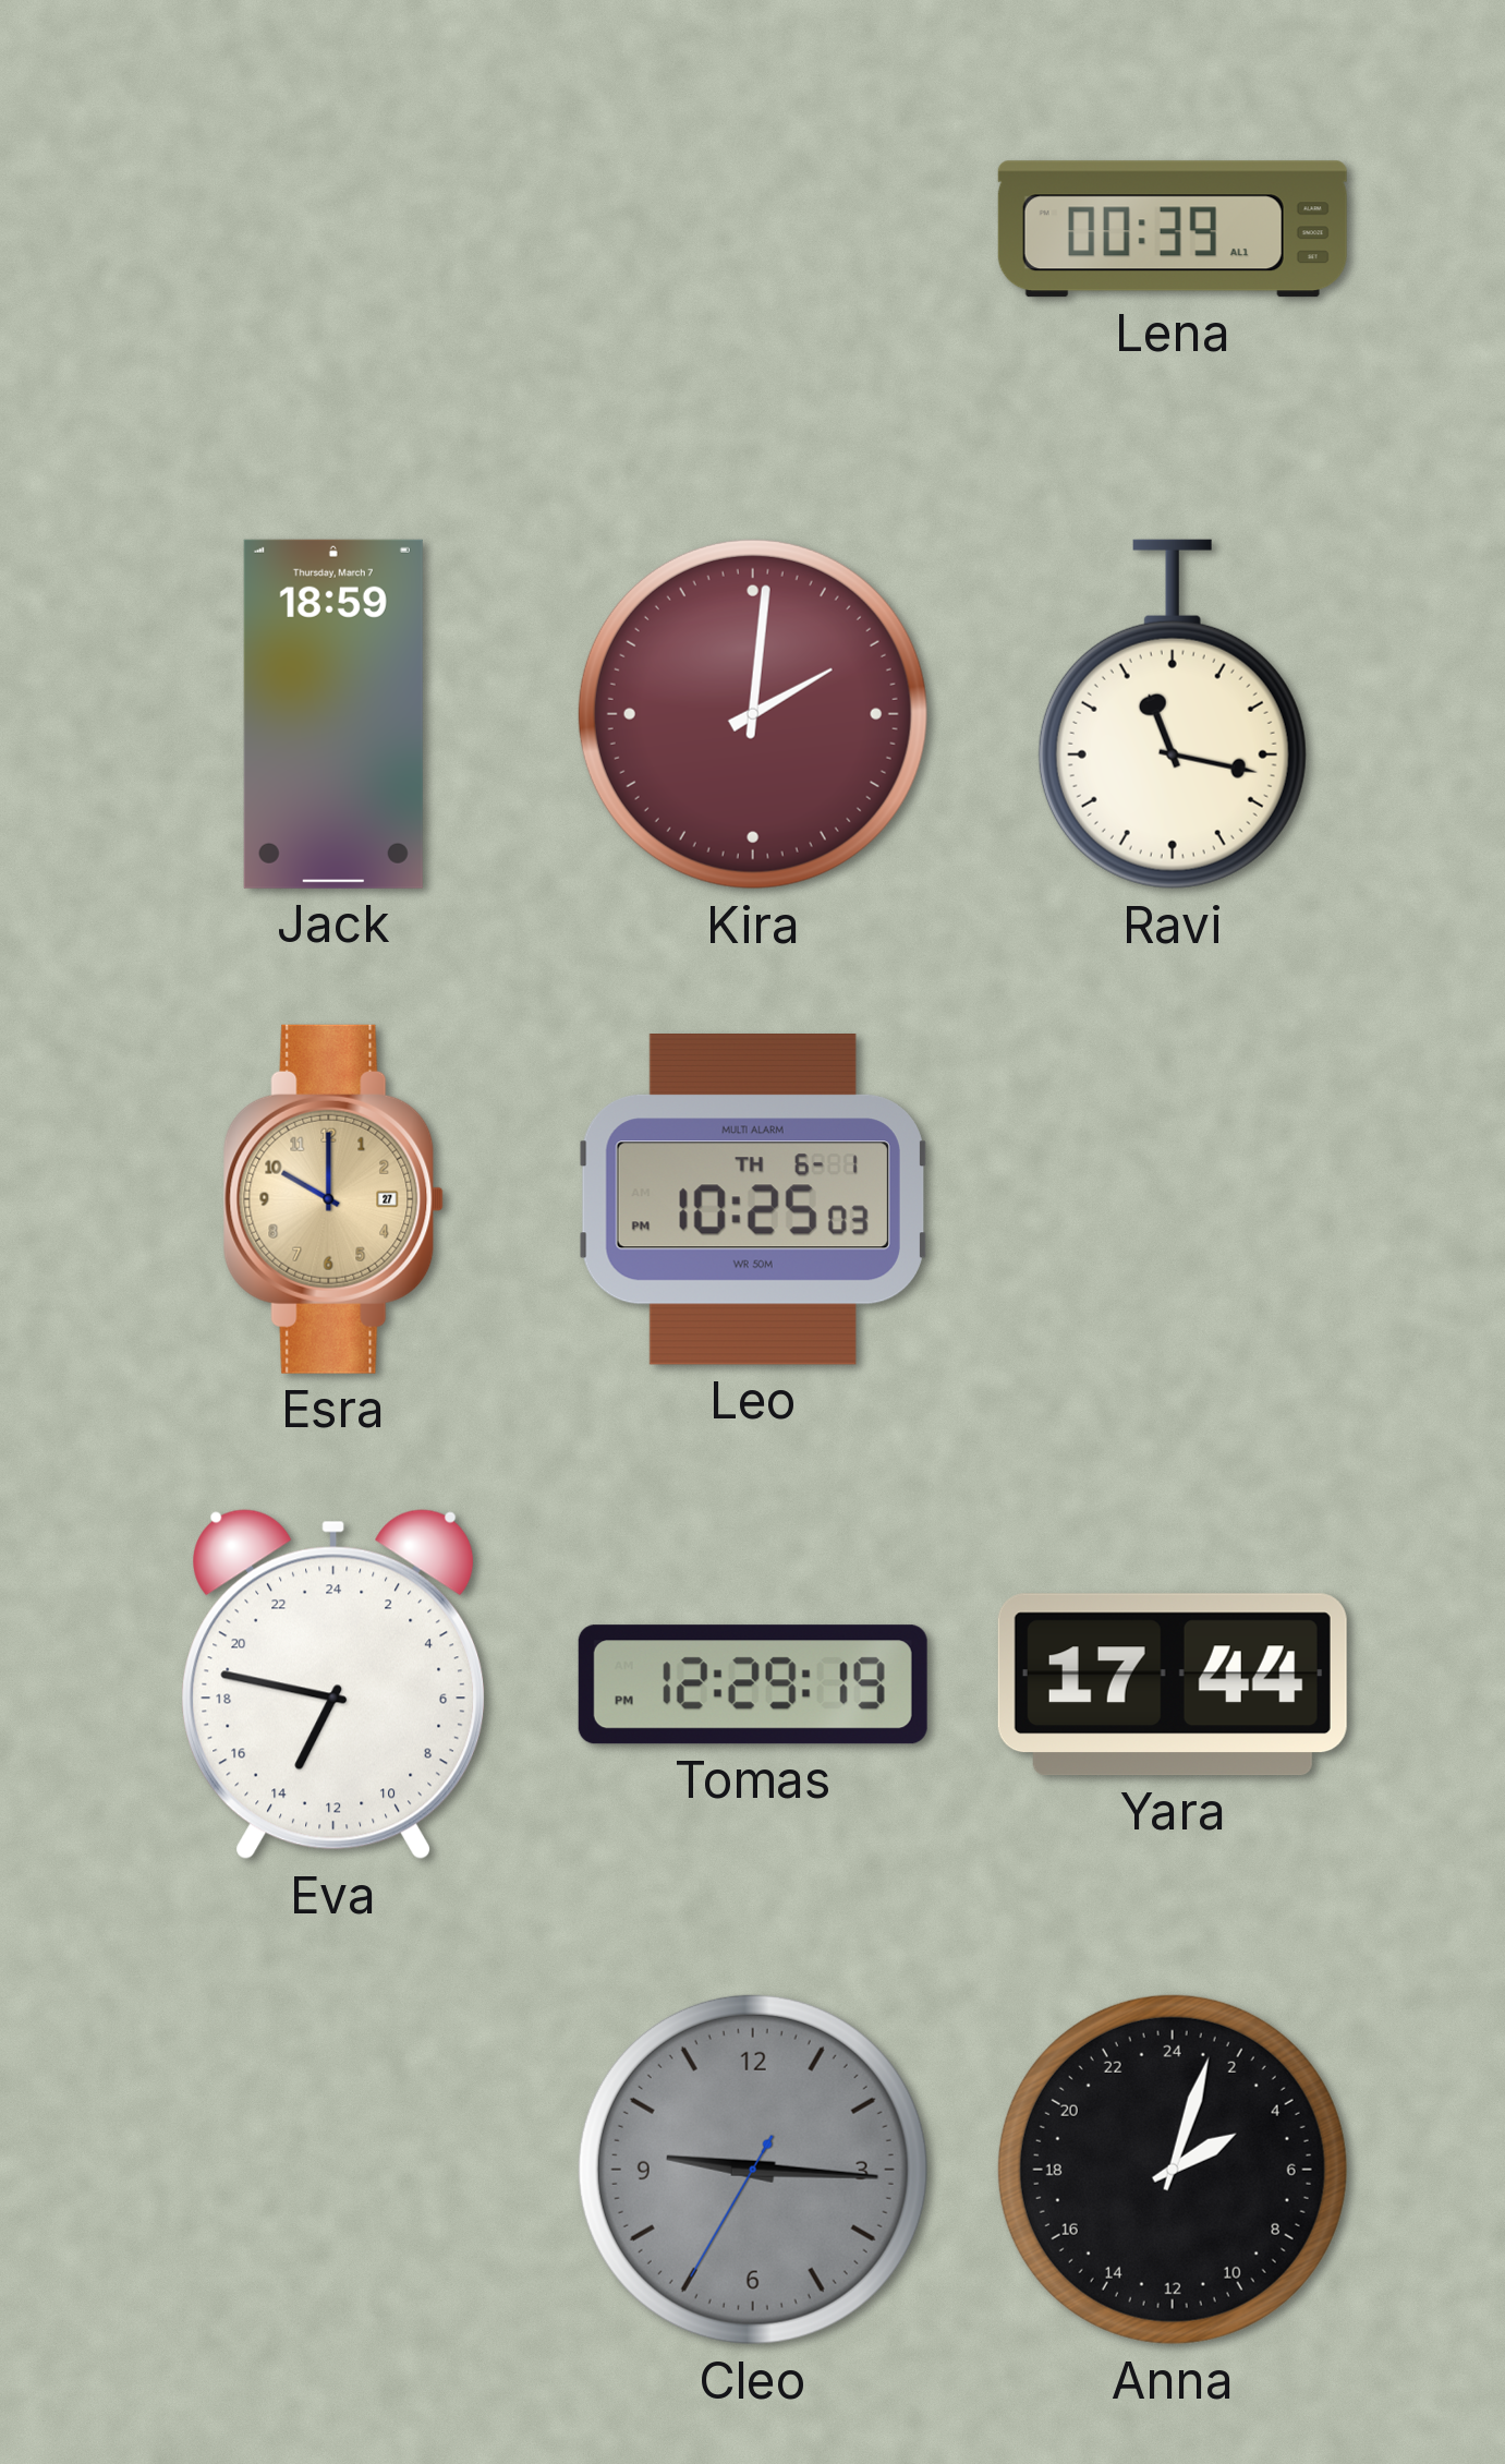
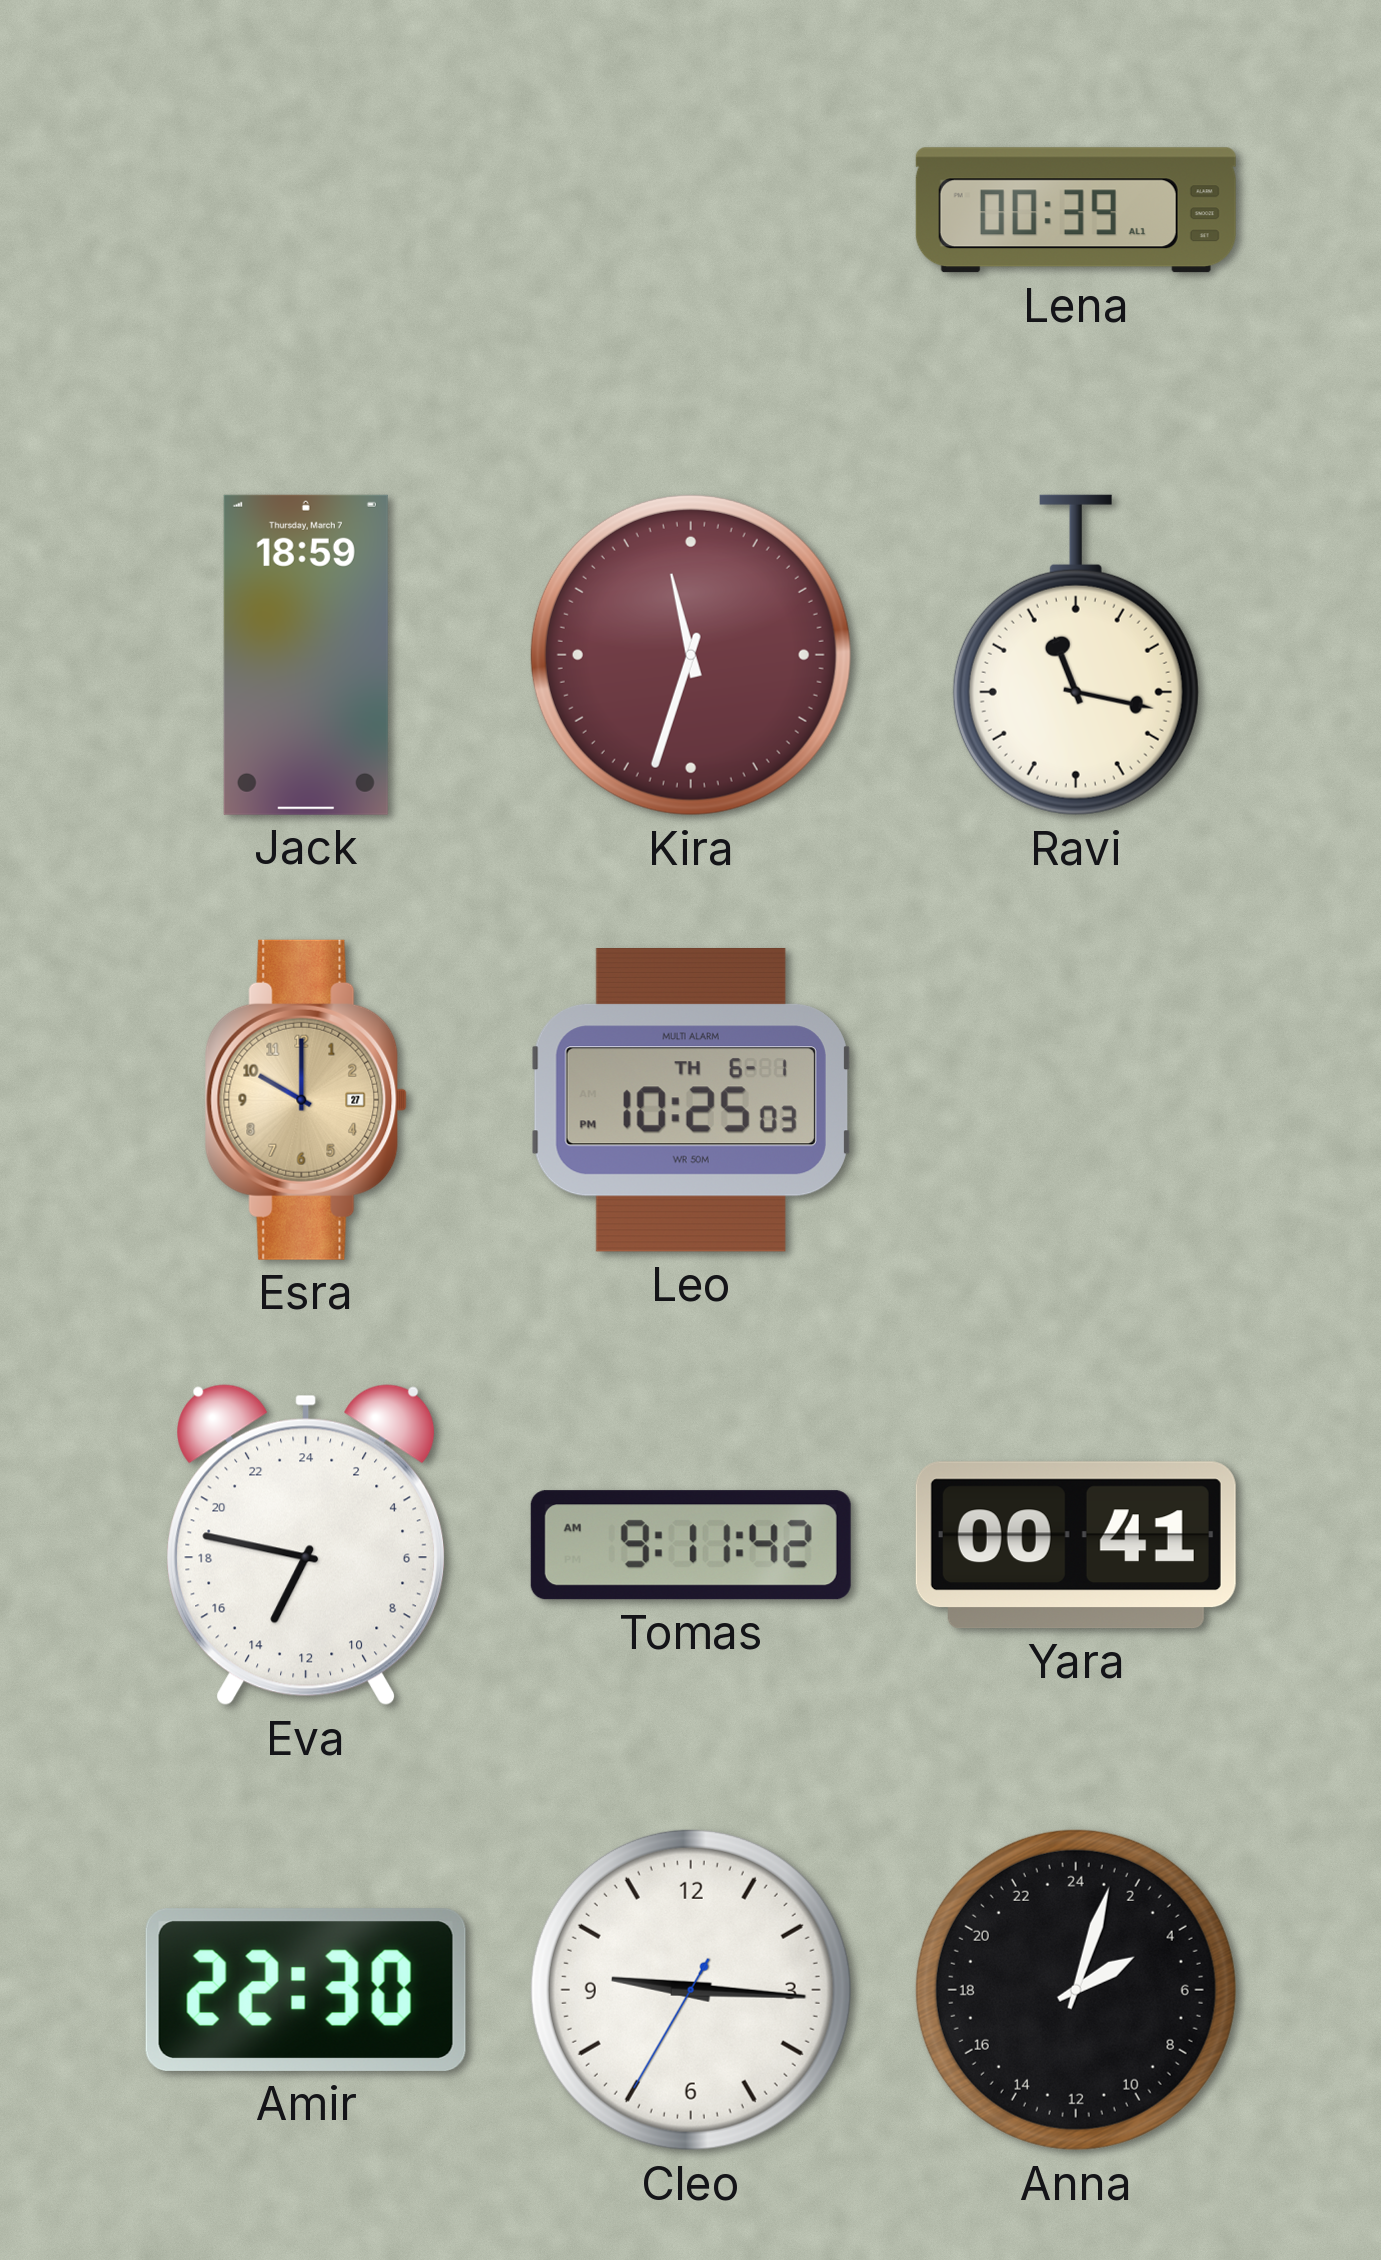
Kira: 2:01 -> 11:33 (691, 655)
Tomas: 12:29 -> 9:11 (691, 1545)
Yara: 17:44 -> 00:41 (1076, 1545)
Amir: none -> 22:30 (306, 1990)
Cleo dial: grey -> white (691, 1990)
